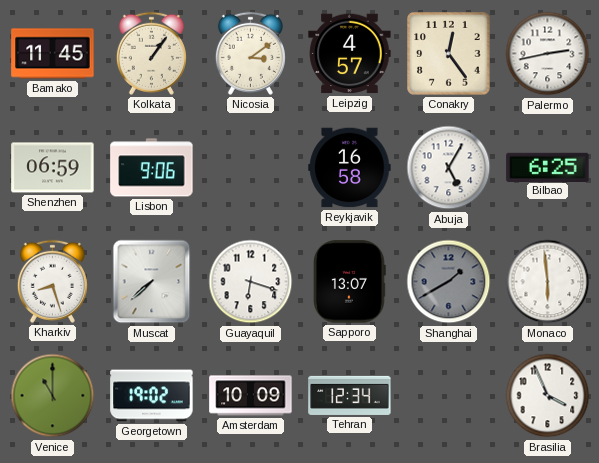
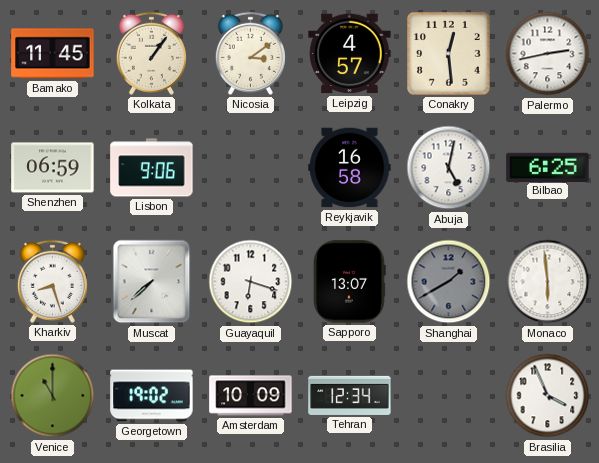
Conakry: 12:24 -> 12:29 (449, 54)
Abuja: 5:05 -> 5:02 (449, 168)
